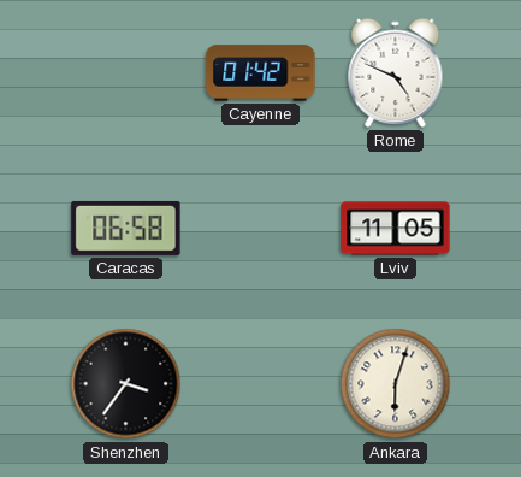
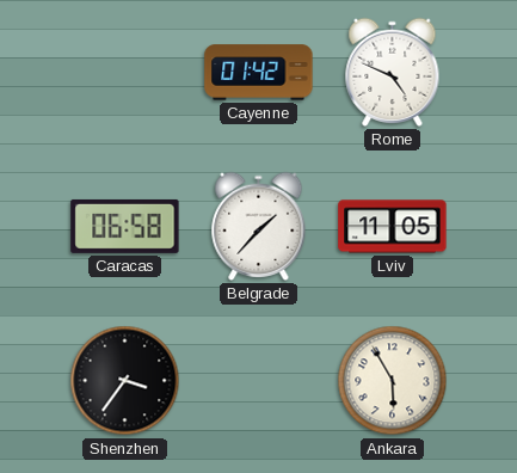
Belgrade: none -> 1:37 (259, 226)
Ankara: 6:03 -> 5:55 (393, 381)
